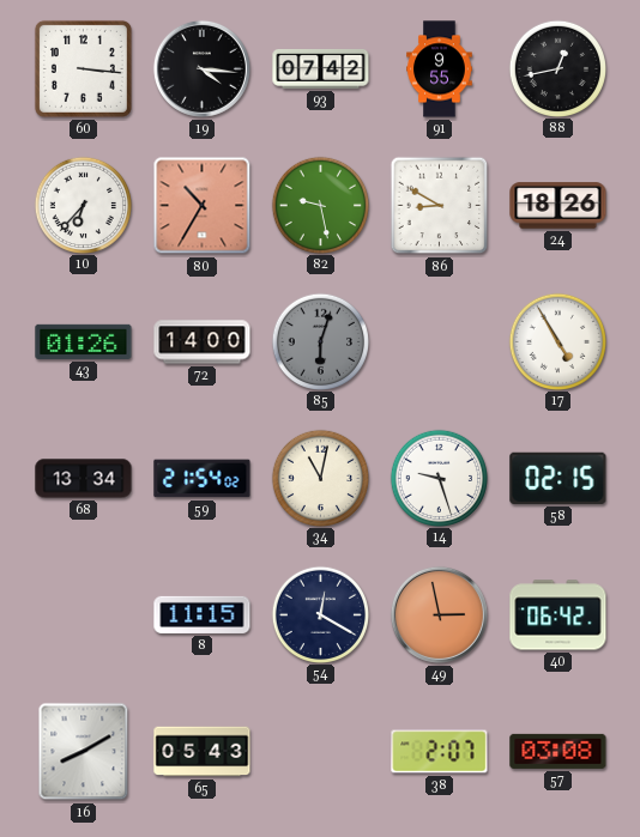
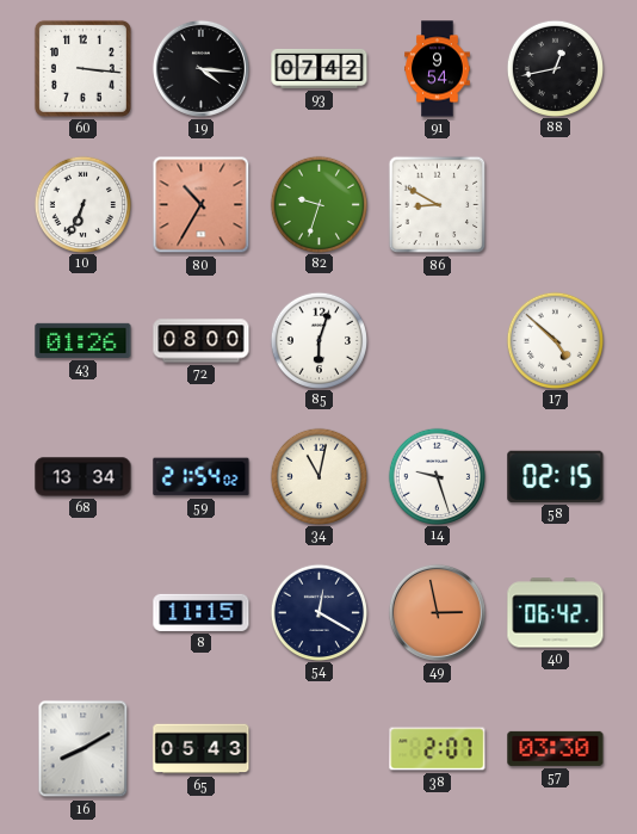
91: 9:55 -> 9:54 (438, 69)
10: 6:37 -> 6:34 (82, 204)
82: 9:28 -> 9:33 (318, 204)
24: 18:26 -> none (559, 206)
72: 14:00 -> 08:00 (202, 341)
85 dial: grey -> white (318, 340)
17: 4:55 -> 4:52 (555, 340)
57: 03:08 -> 03:30 (556, 748)
